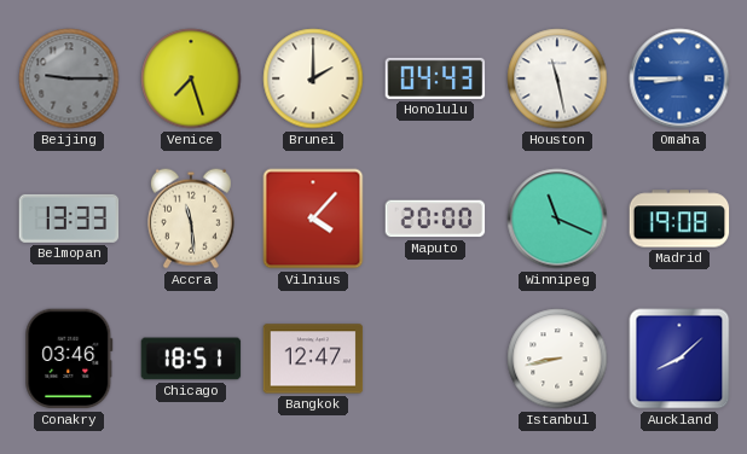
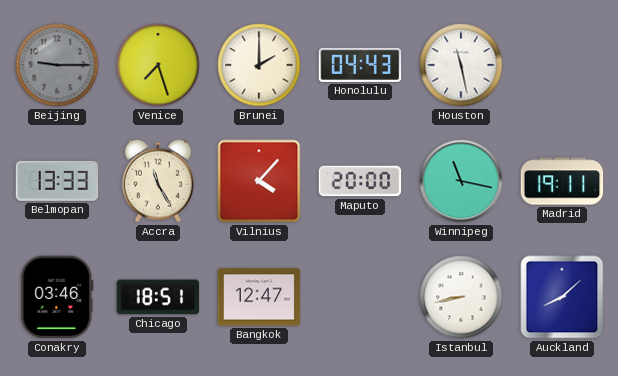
Omaha: 8:45 -> none (679, 78)
Accra: 11:29 -> 11:25 (158, 181)
Winnipeg: 11:19 -> 11:17 (461, 181)
Madrid: 19:08 -> 19:11 (562, 181)
